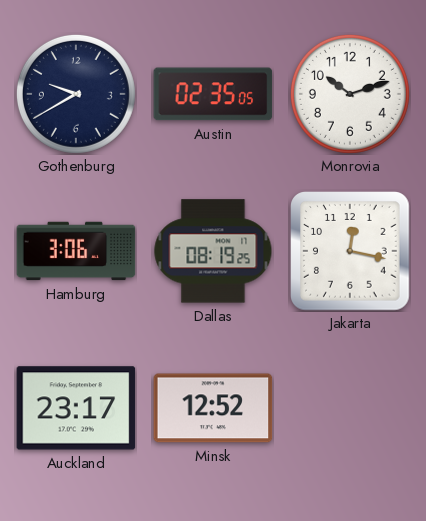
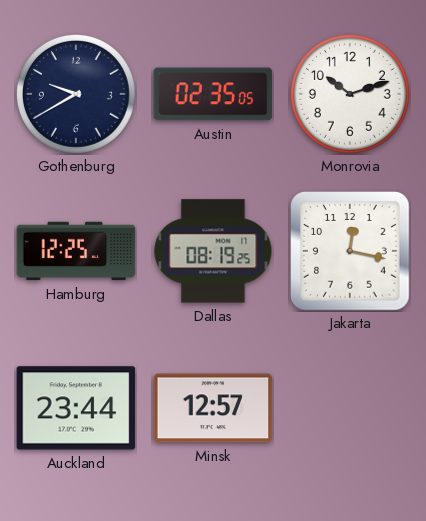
Hamburg: 3:06 -> 12:25 (76, 251)
Auckland: 23:17 -> 23:44 (76, 408)
Minsk: 12:52 -> 12:57 (213, 408)
